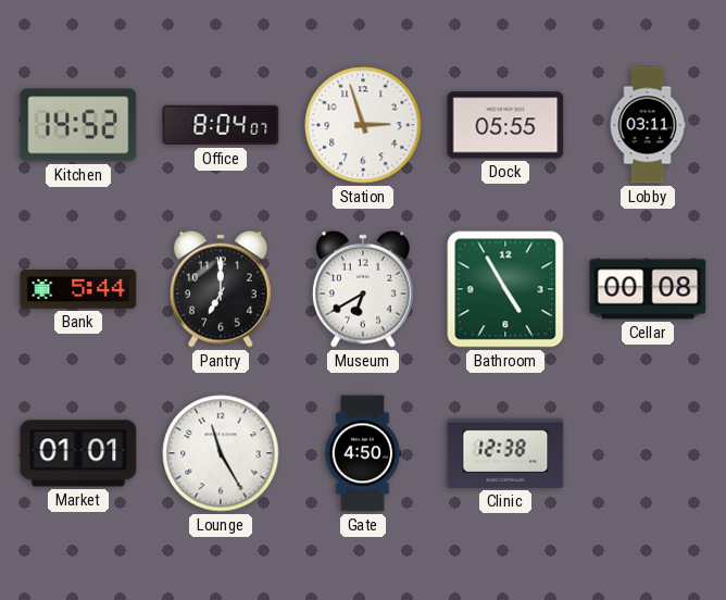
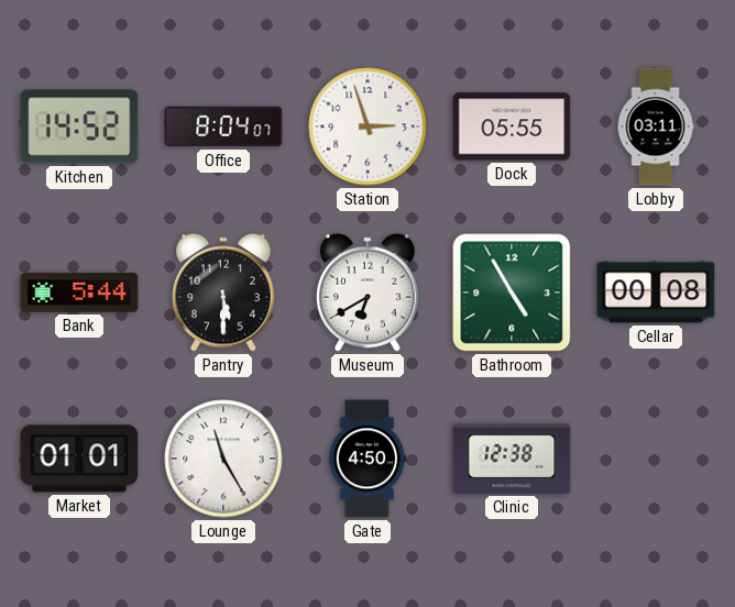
Pantry: 7:00 -> 5:30 (223, 293)
